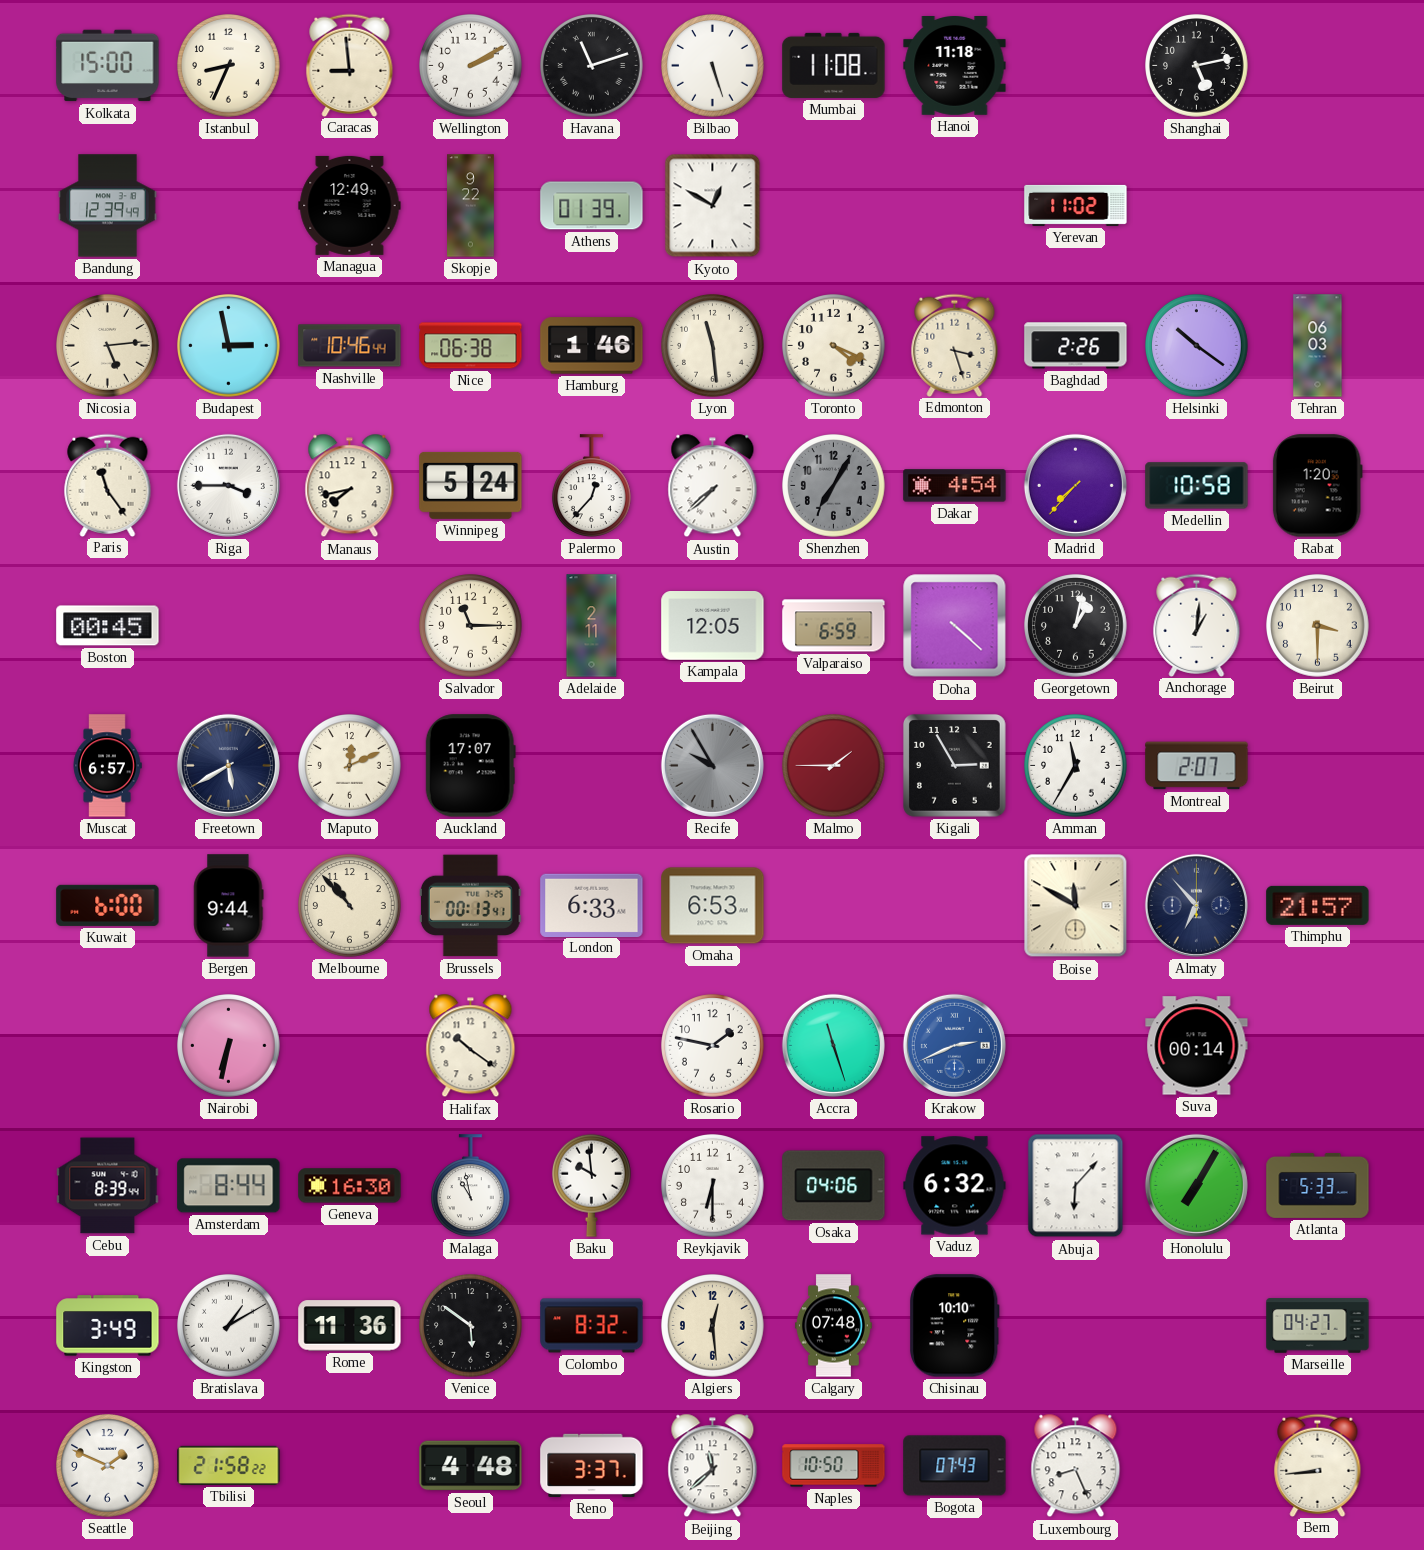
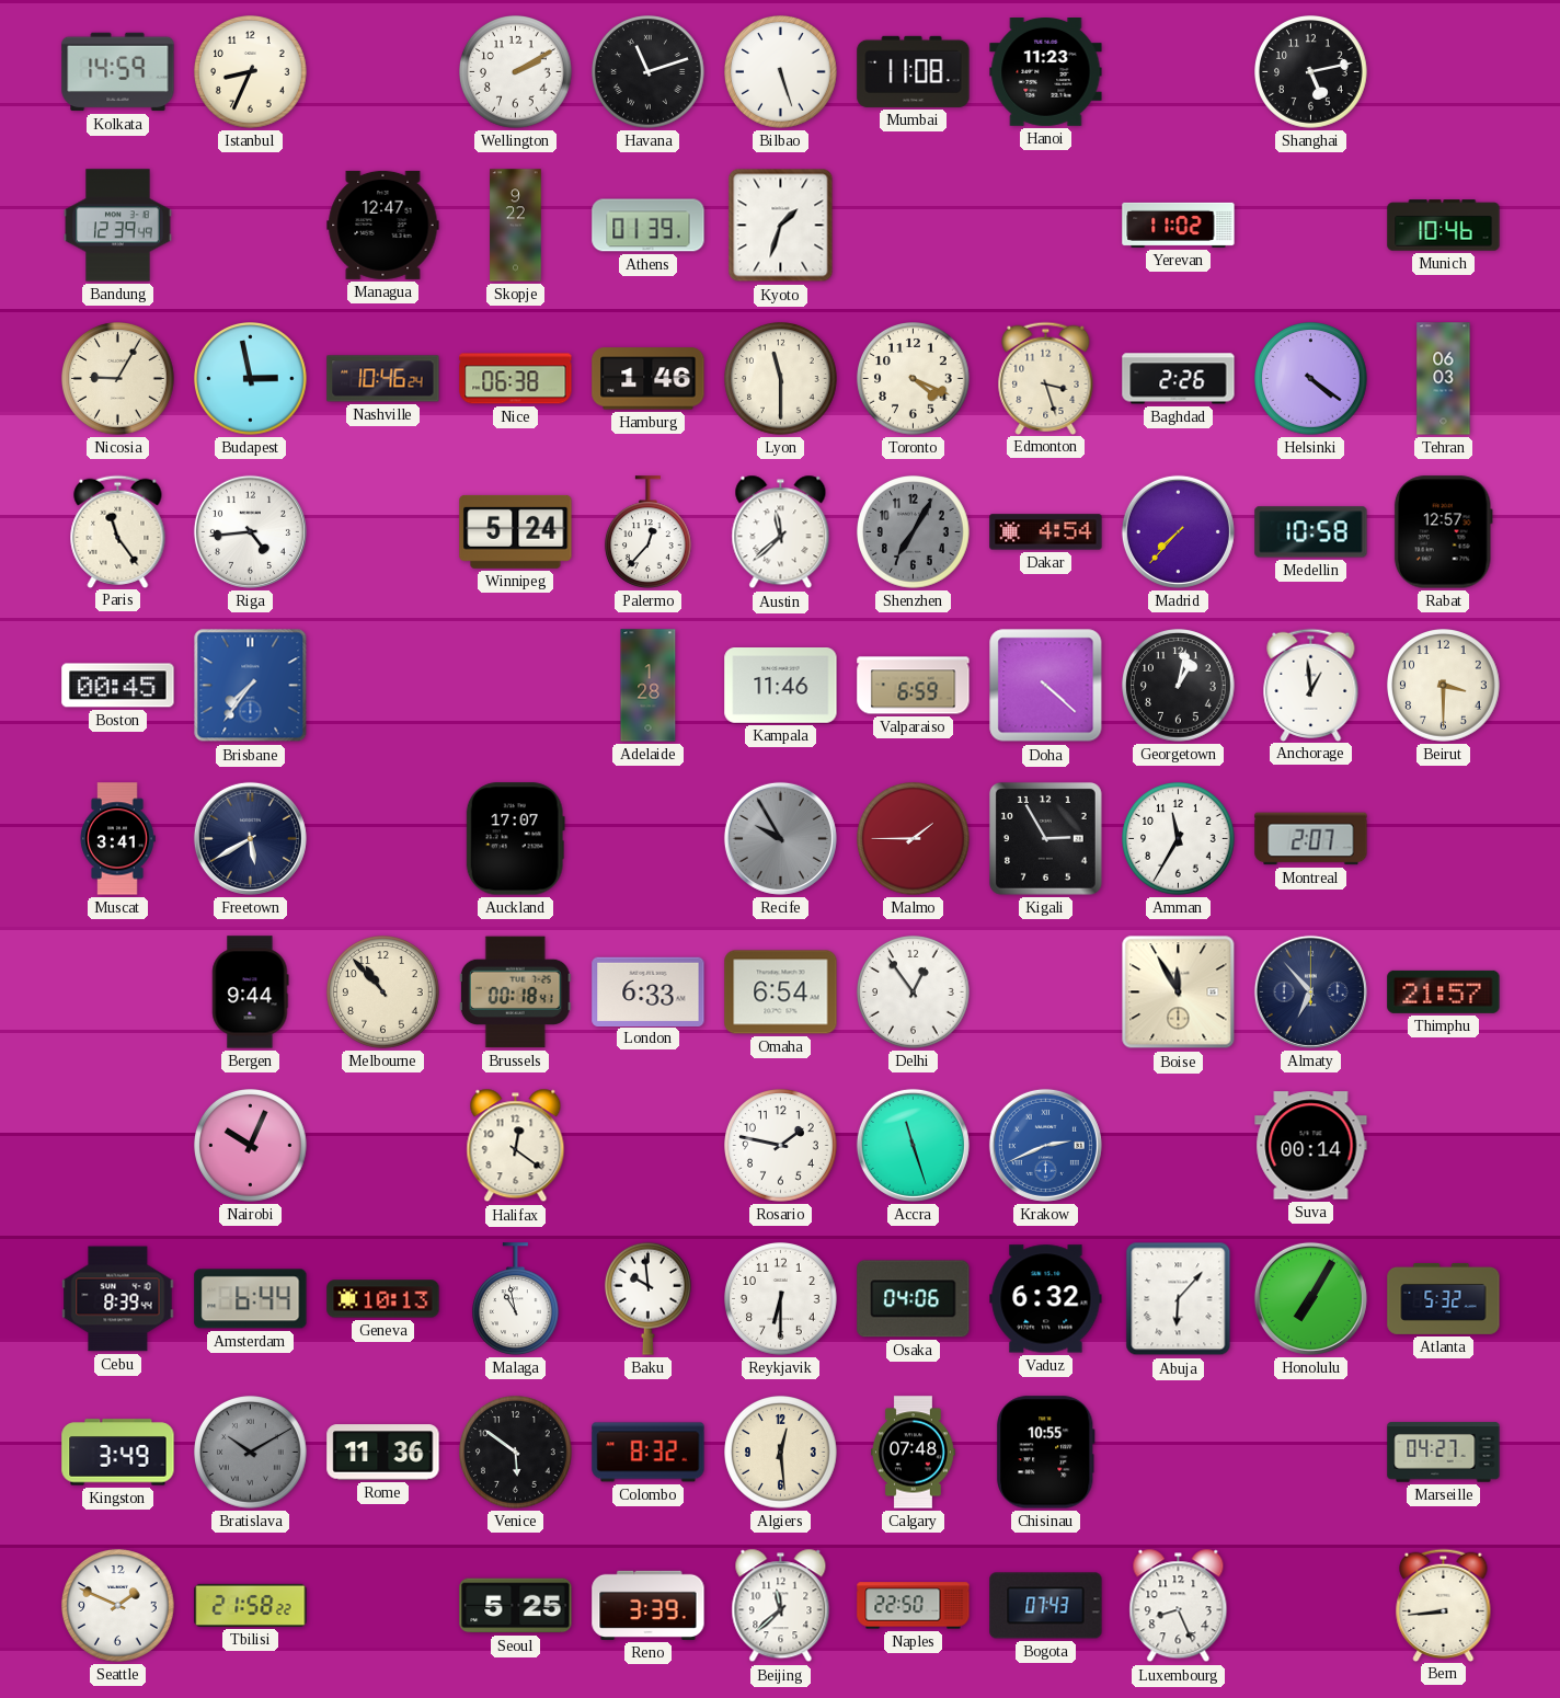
Kolkata: 15:00 -> 14:59 (118, 72)
Caracas: 8:59 -> none (350, 65)
Hanoi: 11:18 -> 11:23 (1046, 72)
Managua: 12:49 -> 12:47 (383, 225)
Kyoto: 12:50 -> 1:33 (781, 226)
Munich: none -> 10:46 (1444, 226)
Nicosia: 5:14 -> 9:05 (118, 379)
Nashville: 10:46:44 -> 10:46:24 (383, 379)
Lyon: 11:29 -> 11:30 (781, 379)
Helsinki: 10:21 -> 4:21 (1311, 379)
Riga: 3:45 -> 4:44 (250, 531)
Manaus: 7:43 -> none (350, 486)
Austin: 7:38 -> 11:38 (781, 532)
Rabat: 1:20 -> 12:57 (1443, 532)
Brisbane: none -> 7:36 (251, 686)
Salvador: 11:15 -> none (471, 626)
Adelaide: 2:11 -> 1:28 (649, 686)
Kampala: 12:05 -> 11:46 (781, 686)
Anchorage: 1:01 -> 12:59 (1311, 685)
Muscat: 6:57 -> 3:41 (117, 839)
Maputo: 12:11 -> none (350, 766)
Kuwait: 6:00 -> none (108, 905)
Brussels: 00:13 -> 00:18 (515, 993)
Omaha: 6:53 -> 6:54 (781, 993)
Delhi: none -> 12:54 (914, 993)
Boise: 11:50 -> 11:55 (1179, 993)
Nairobi: 6:32 -> 10:04 (251, 1146)
Halifax: 10:21 -> 12:21 (516, 1146)
Amsterdam: 8:44 -> 6:44 (251, 1299)
Geneva: 16:30 -> 10:13 (383, 1299)
Atlanta: 5:33 -> 5:32 (1444, 1298)
Bratislava: 1:10 -> 10:10 (251, 1453)
Bratislava dial: white -> grey (251, 1453)
Chisinau: 10:10 -> 10:55 (1046, 1453)
Seoul: 4:48 -> 5:25 (516, 1606)
Reno: 3:37 -> 3:39 (649, 1605)
Naples: 10:50 -> 22:50 (914, 1606)
